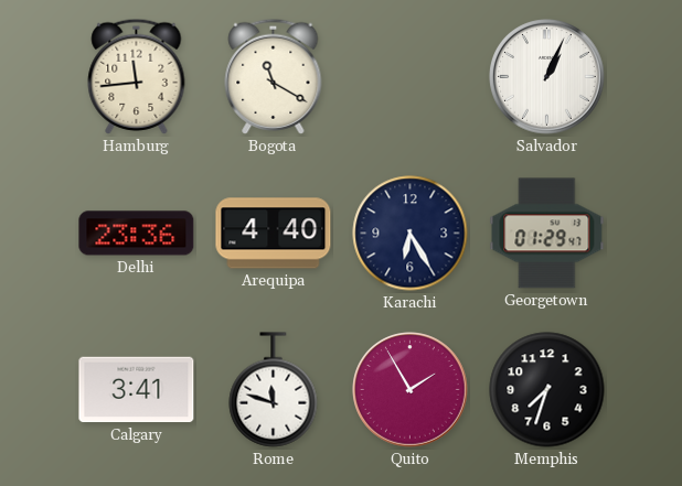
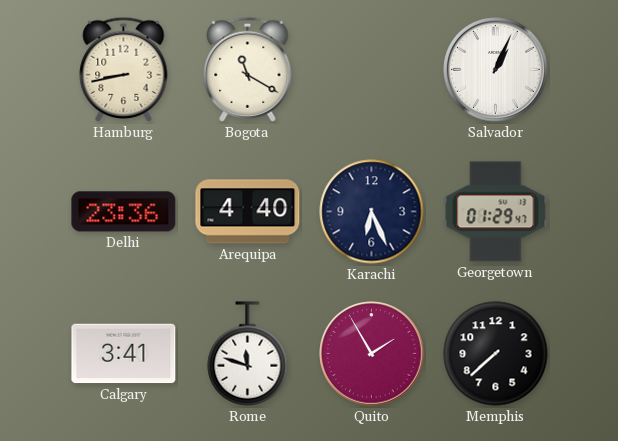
Hamburg: 11:44 -> 8:43 (124, 69)
Karachi: 6:25 -> 6:26 (372, 212)
Memphis: 7:33 -> 7:38 (496, 354)
